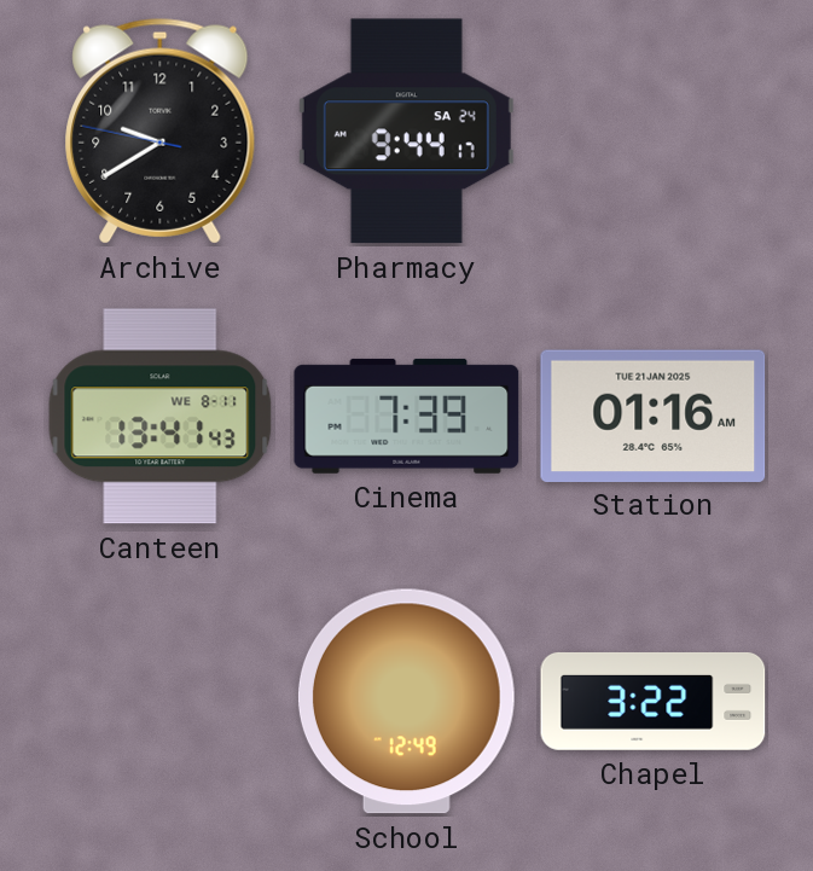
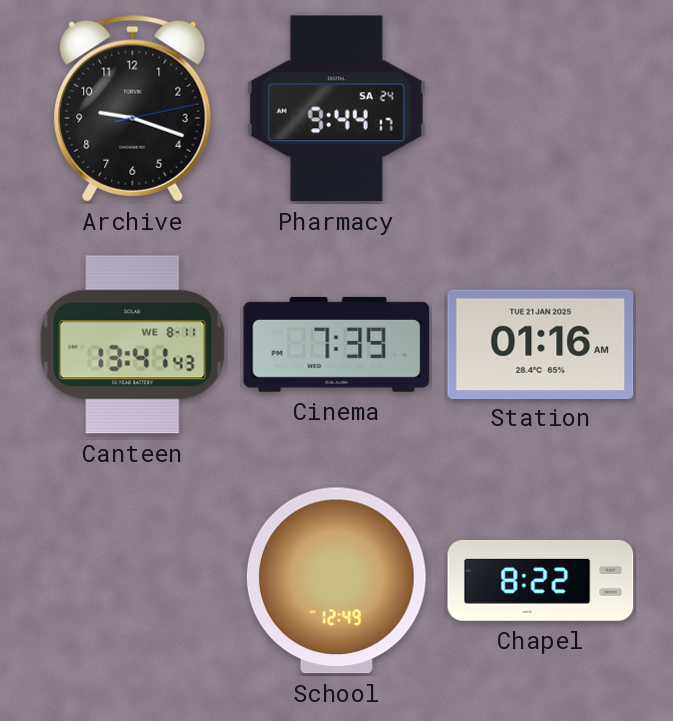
Archive: 9:39 -> 9:18 (133, 108)
Chapel: 3:22 -> 8:22 (541, 580)
